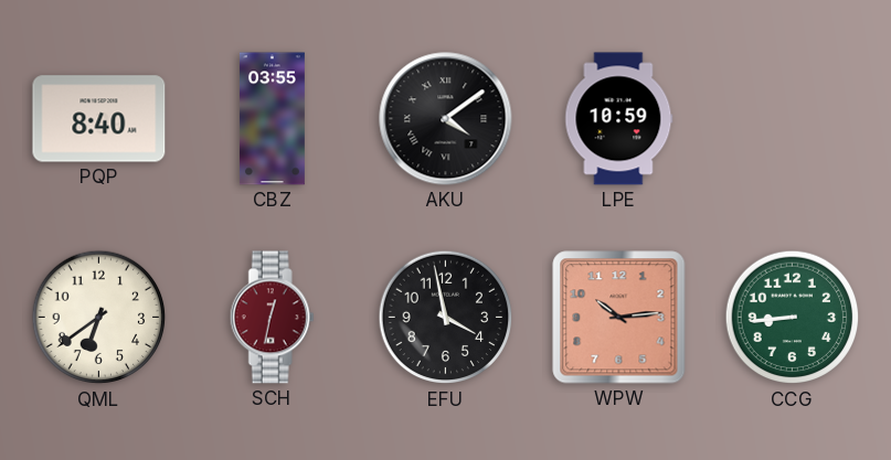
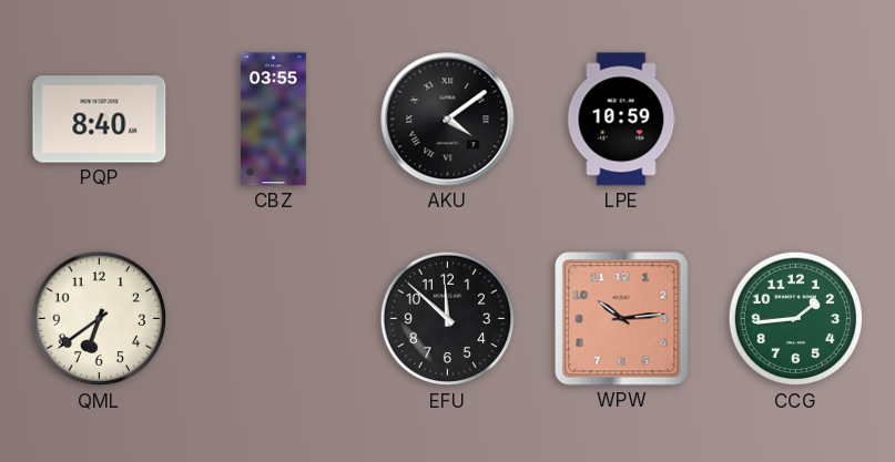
SCH: 12:32 -> none (272, 318)
EFU: 3:58 -> 11:52 (448, 319)
CCG: 8:44 -> 1:44 (796, 319)
